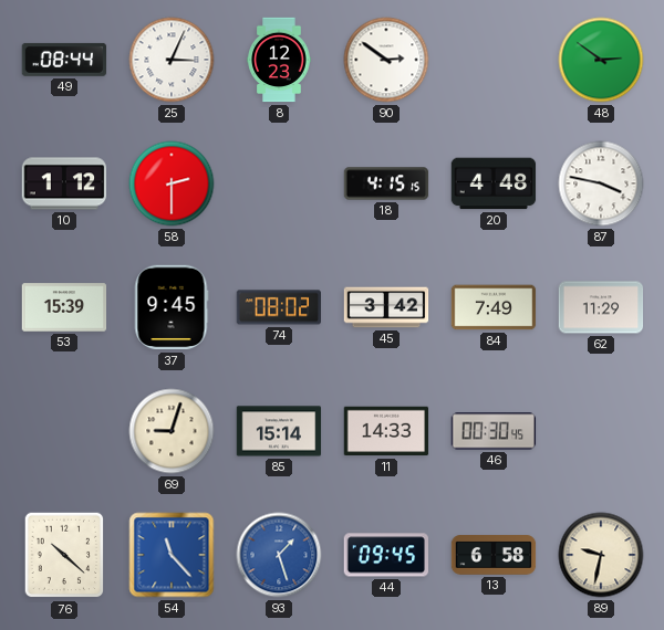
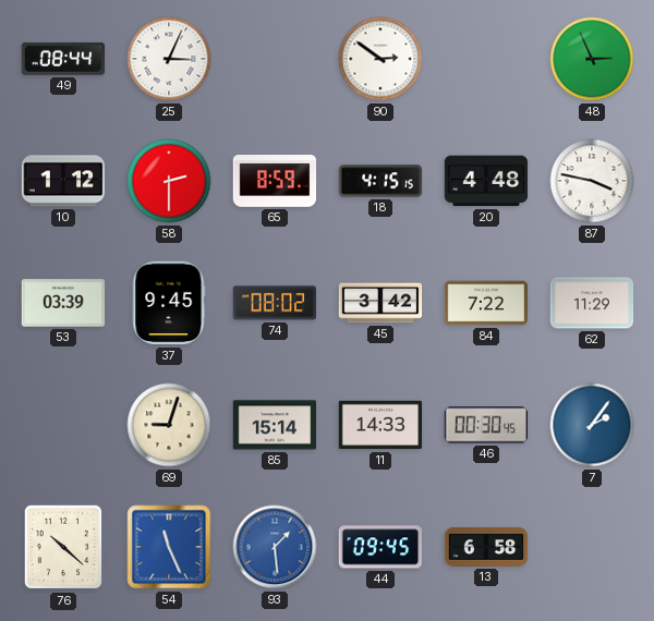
8: 12:23 -> none (279, 60)
48: 2:51 -> 2:56 (592, 59)
65: none -> 8:59 (275, 182)
53: 15:39 -> 03:39 (63, 303)
84: 7:49 -> 7:22 (486, 303)
7: none -> 2:06 (592, 425)
54: 11:23 -> 11:26 (169, 547)
93: 1:27 -> 1:29 (275, 547)
89: 9:32 -> none (601, 555)
